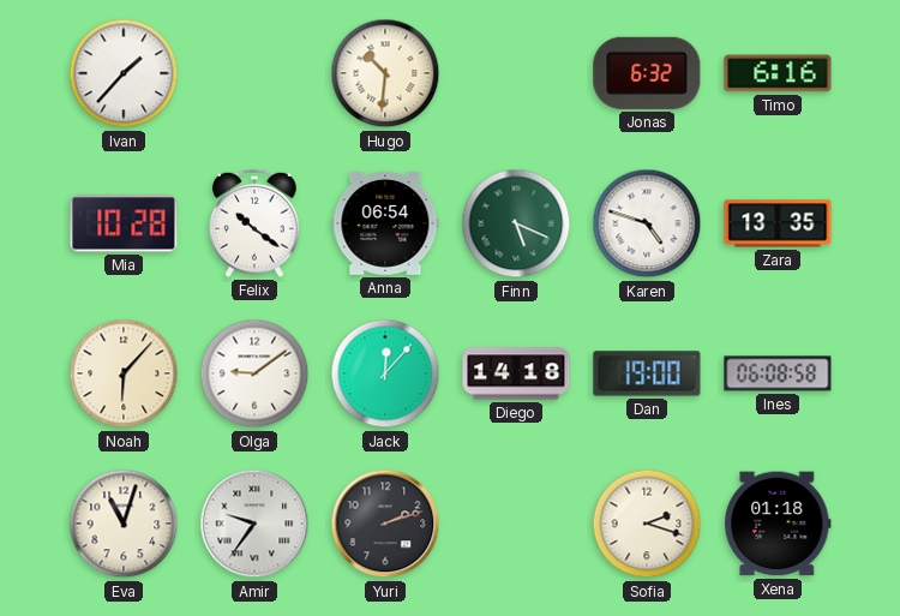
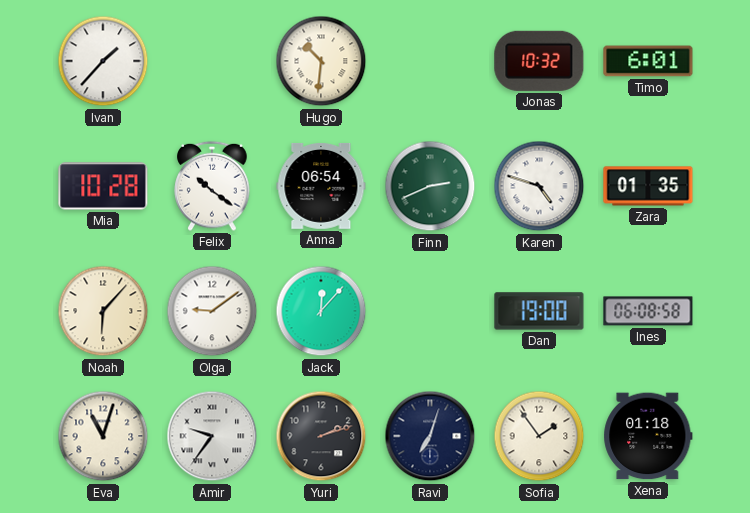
Jonas: 6:32 -> 10:32 (539, 61)
Timo: 6:16 -> 6:01 (648, 61)
Finn: 5:19 -> 2:41 (430, 186)
Zara: 13:35 -> 01:35 (648, 186)
Diego: 14:18 -> none (516, 373)
Ravi: none -> 7:03 (430, 436)
Sofia: 2:18 -> 1:54 (539, 436)
